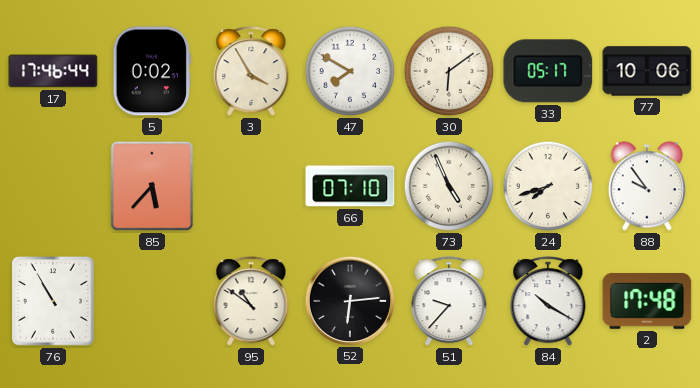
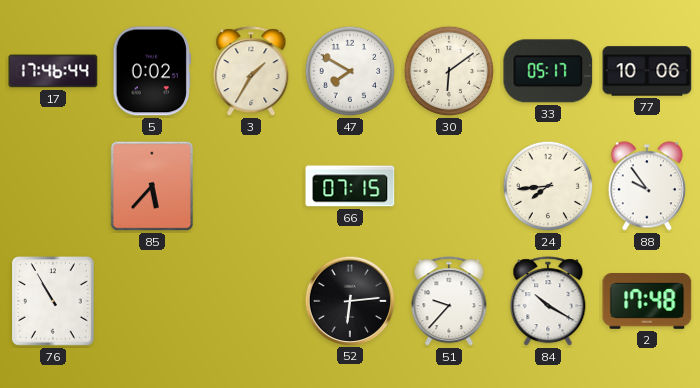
3: 3:55 -> 1:35 (251, 72)
66: 07:10 -> 07:15 (350, 186)
73: 4:56 -> none (449, 186)
24: 7:42 -> 7:44 (548, 186)
95: 10:51 -> none (251, 302)
